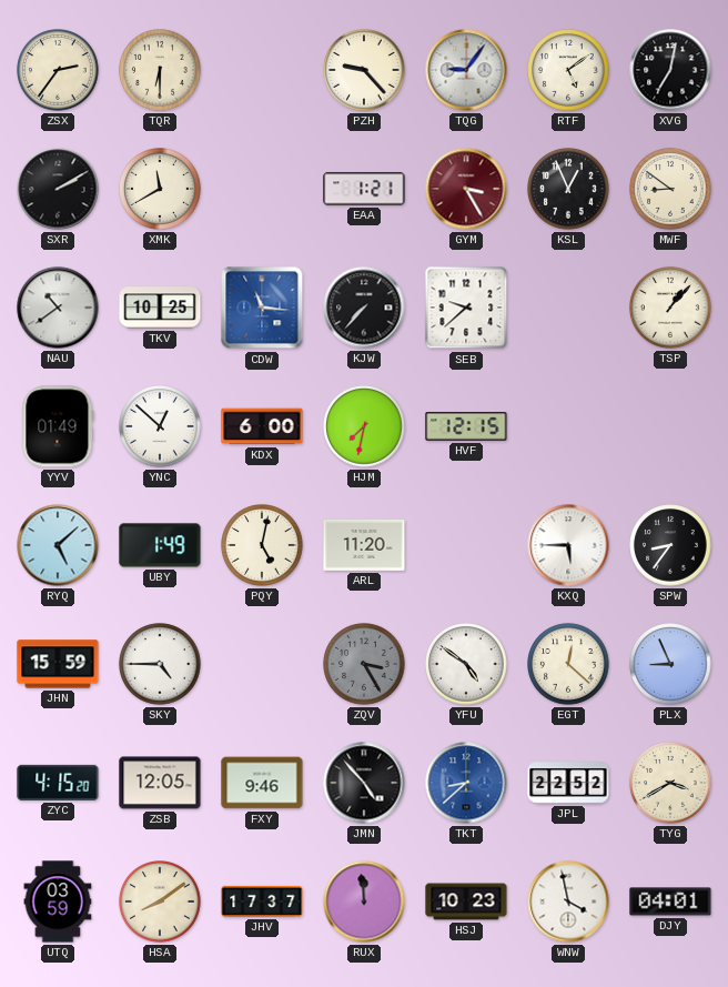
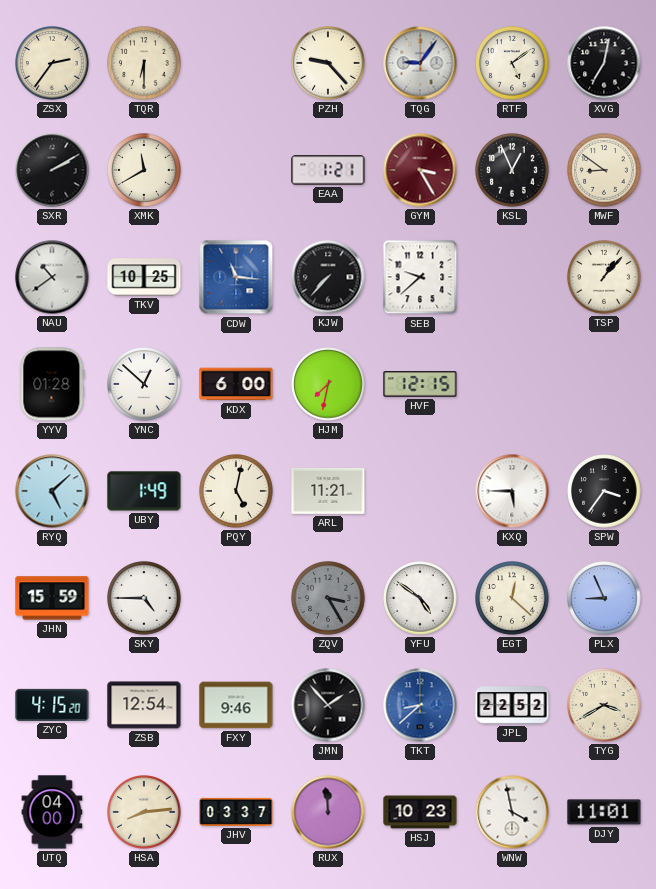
YYV: 01:49 -> 01:28 (52, 384)
ARL: 11:20 -> 11:21 (328, 491)
SPW: 8:36 -> 3:36 (604, 491)
ZSB: 12:05 -> 12:54 (144, 705)
JMN: 4:53 -> 1:53 (328, 705)
UTQ: 03:59 -> 04:00 (52, 812)
HSA: 8:09 -> 8:14 (144, 812)
JHV: 17:37 -> 03:37 (236, 812)
DJY: 04:01 -> 11:01 (604, 812)
